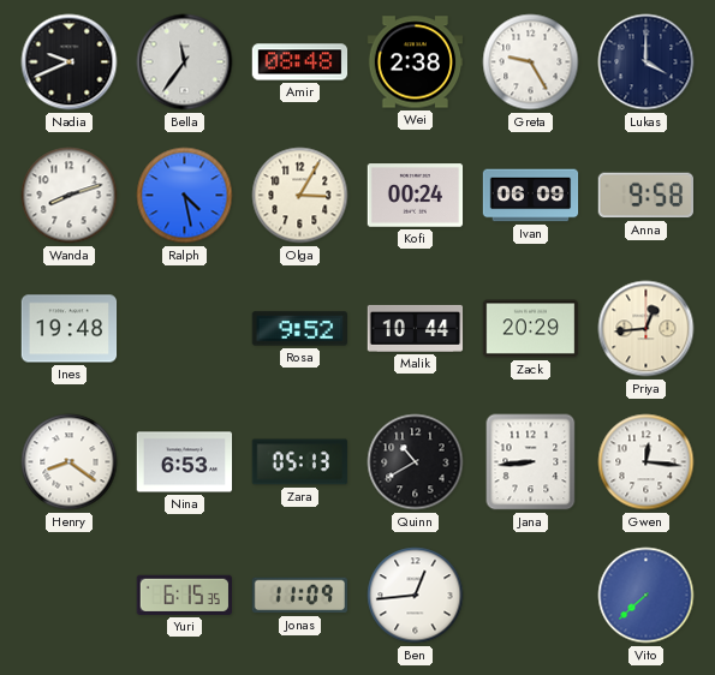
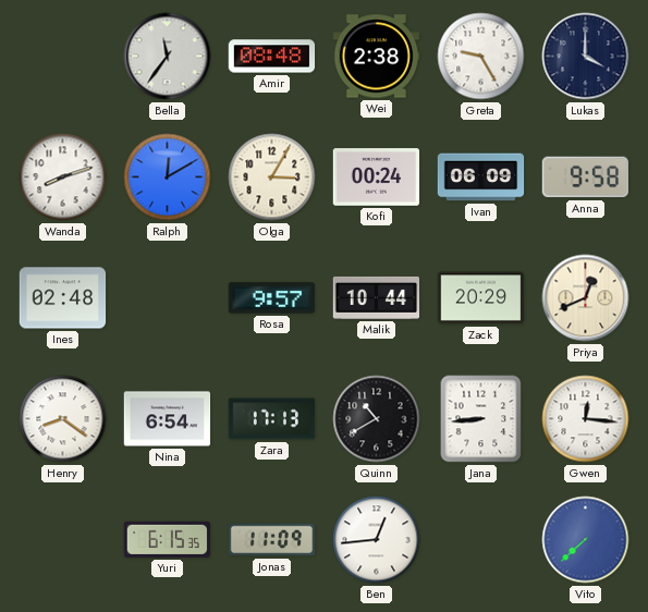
Nadia: 9:41 -> none (70, 62)
Ralph: 4:28 -> 12:10 (168, 178)
Ines: 19:48 -> 02:48 (63, 298)
Rosa: 9:52 -> 9:57 (271, 298)
Priya: 12:44 -> 12:41 (586, 298)
Nina: 6:53 -> 6:54 (168, 419)
Zara: 05:13 -> 17:13 (272, 419)
